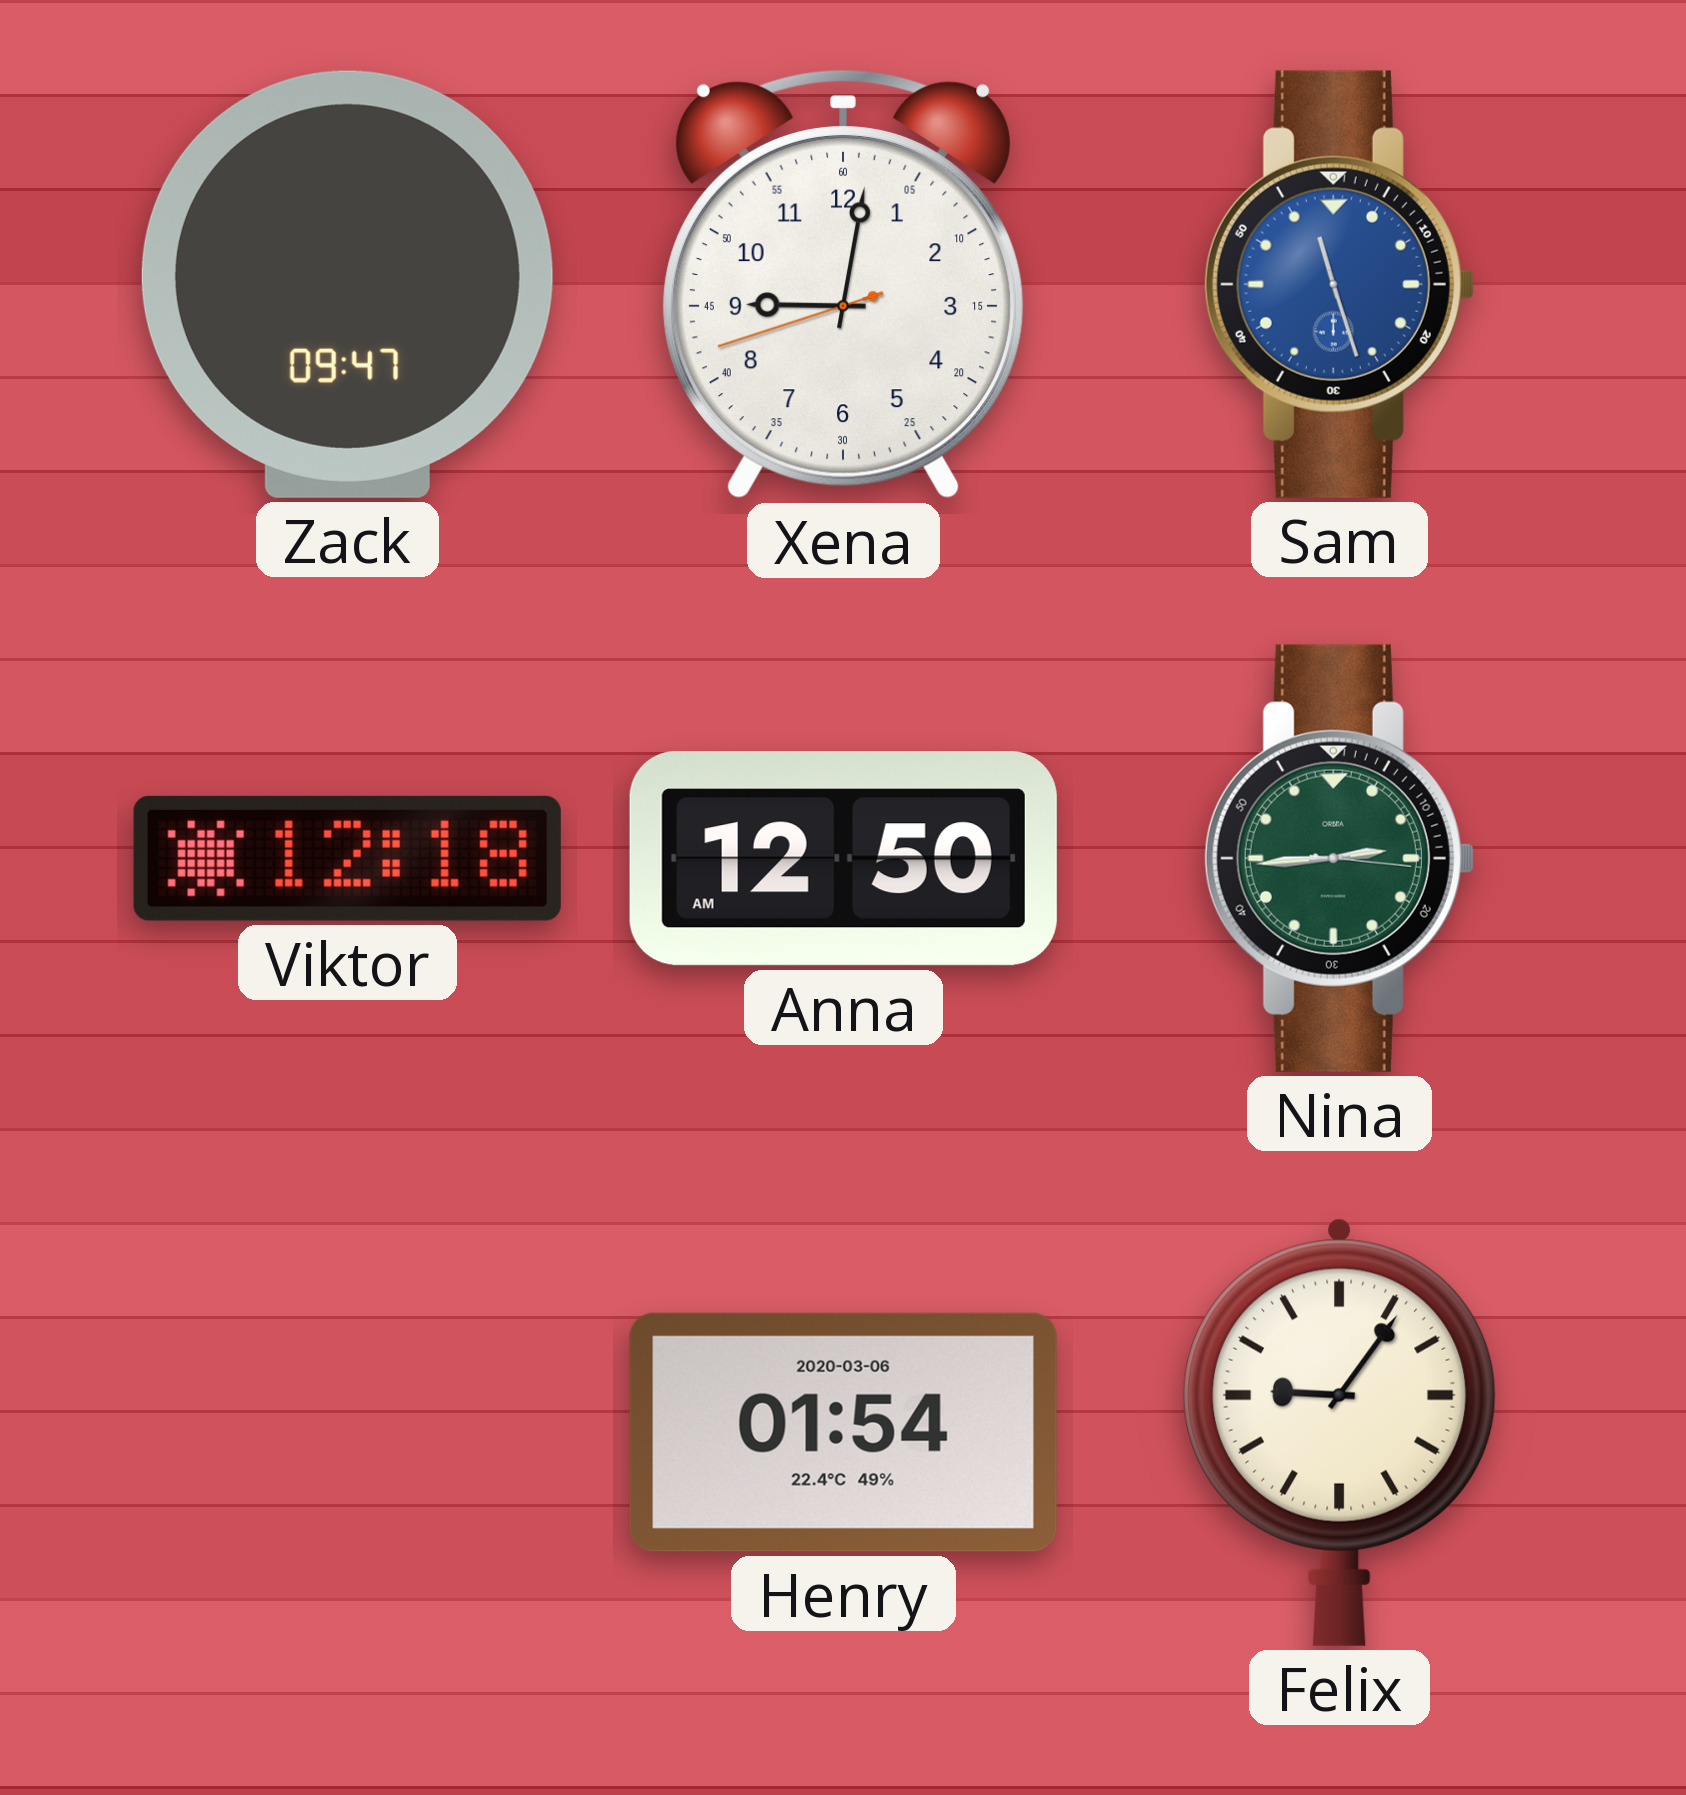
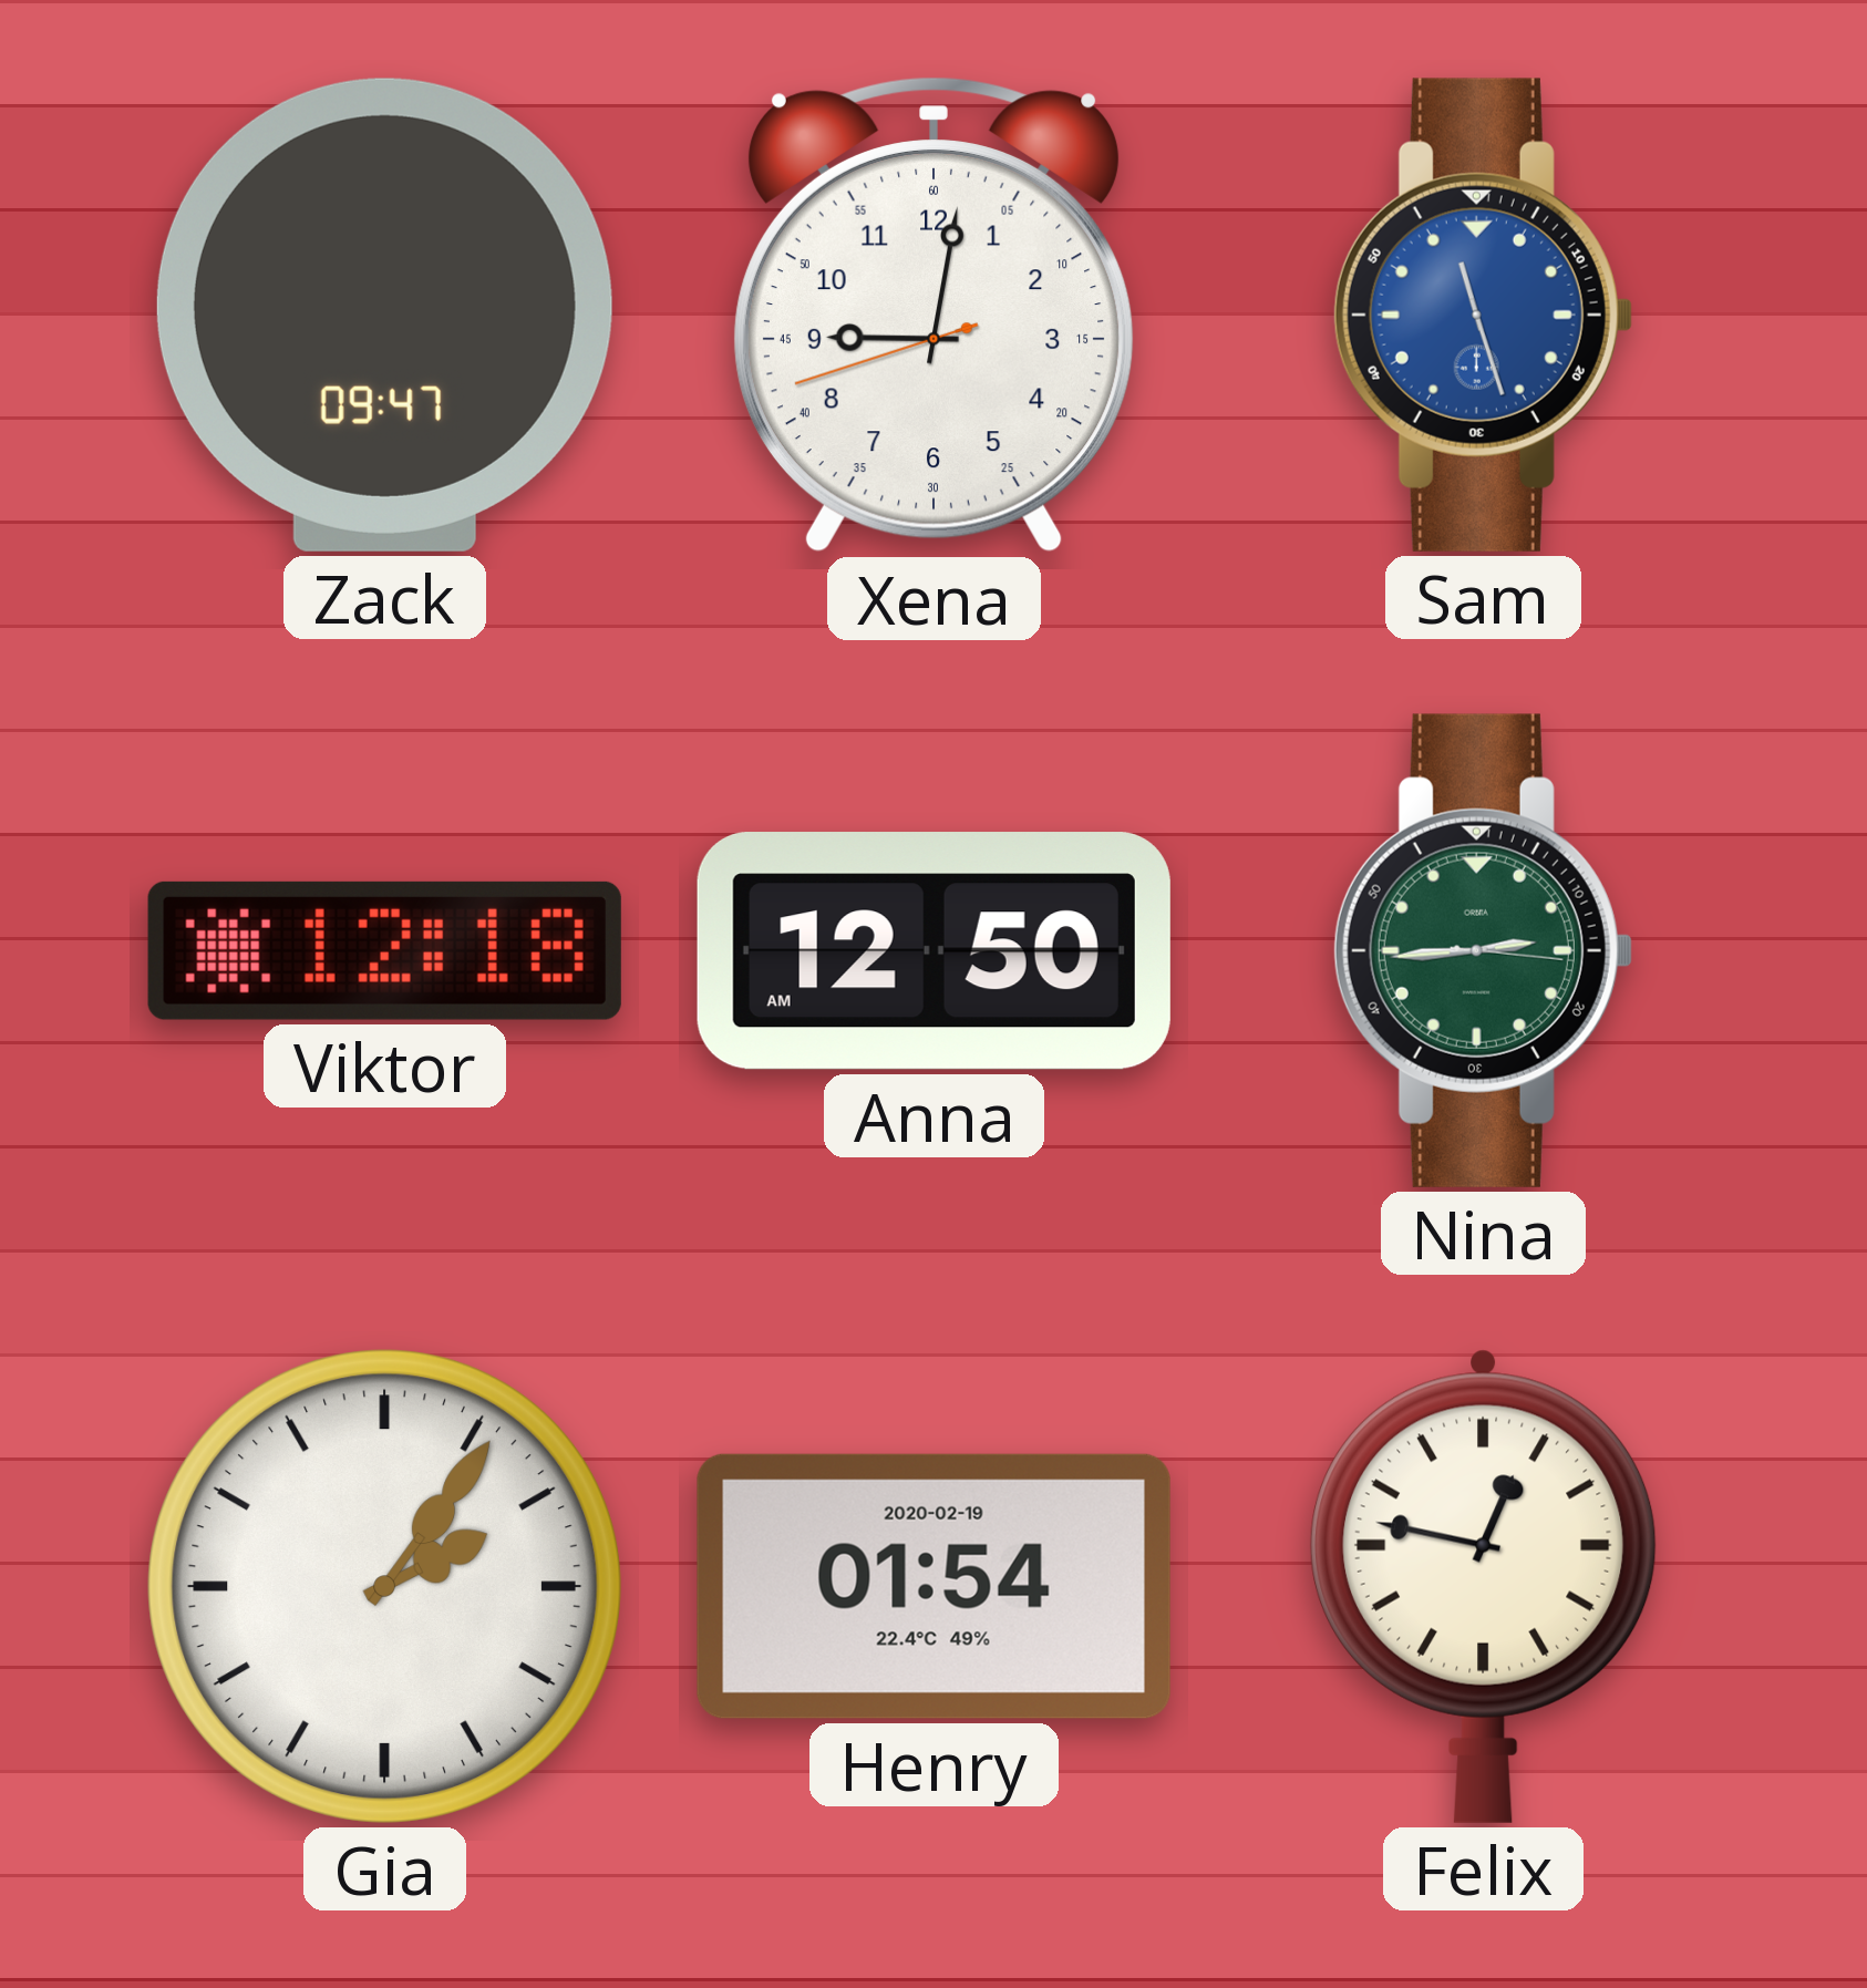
Gia: none -> 2:06 (384, 1586)
Henry date: 2020-03-06 -> 2020-02-19 (933, 1586)
Felix: 9:06 -> 12:47 (1483, 1586)
